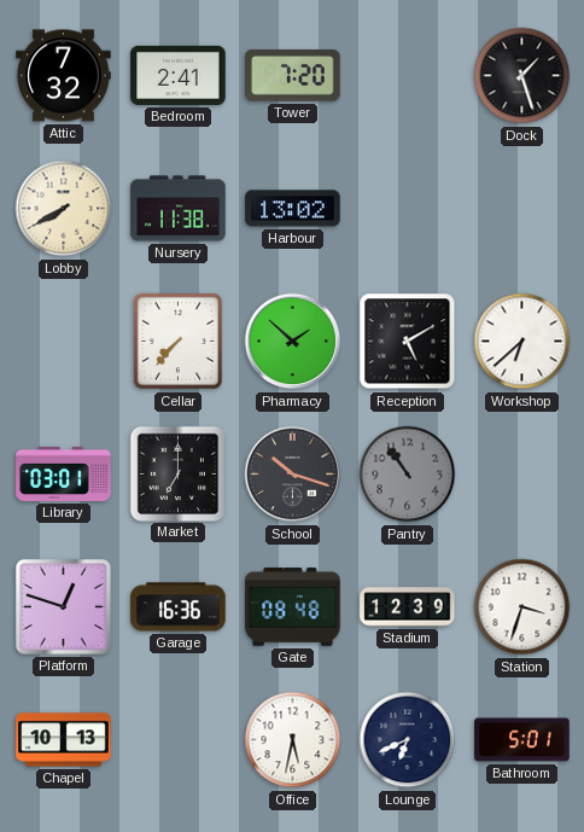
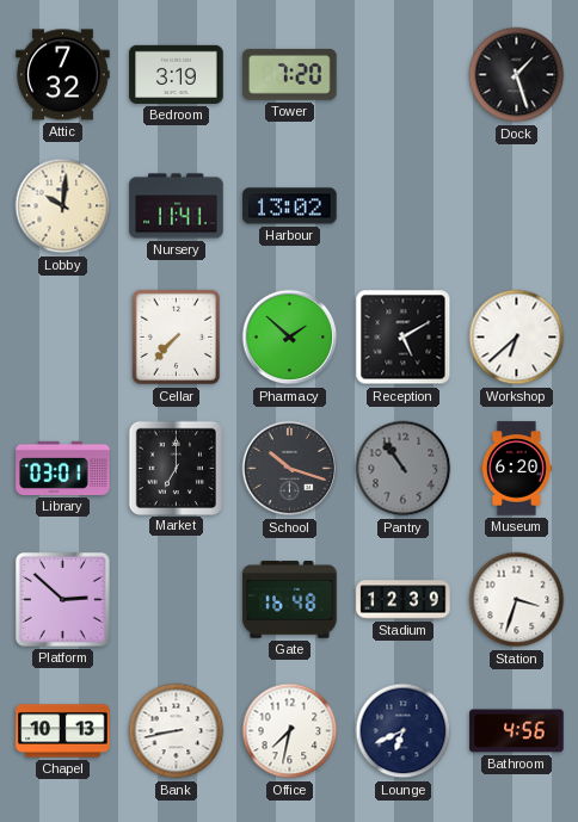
Bedroom: 2:41 -> 3:19 (177, 74)
Lobby: 7:40 -> 10:01 (63, 206)
Nursery: 11:38 -> 11:41 (177, 206)
Museum: none -> 6:20 (516, 469)
Platform: 12:48 -> 2:52 (62, 599)
Garage: 16:36 -> none (179, 607)
Gate: 08:48 -> 16:48 (290, 600)
Bank: none -> 8:43 (177, 731)
Office: 5:32 -> 7:32 (290, 731)
Bathroom: 5:01 -> 4:56 (517, 731)
